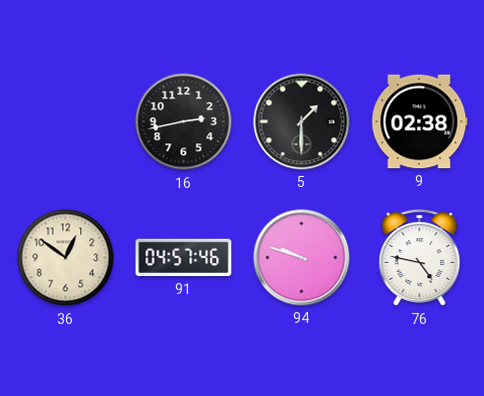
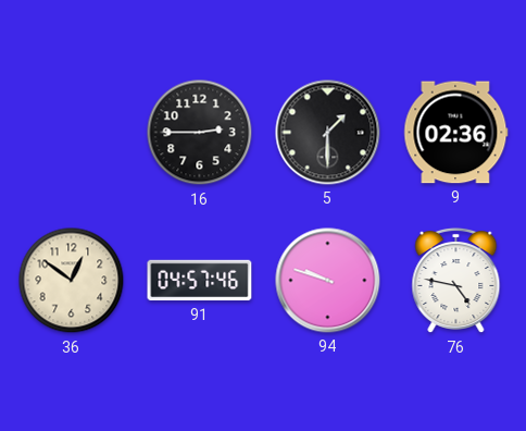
16: 2:43 -> 2:45 (200, 133)
9: 02:38 -> 02:36 (456, 133)
